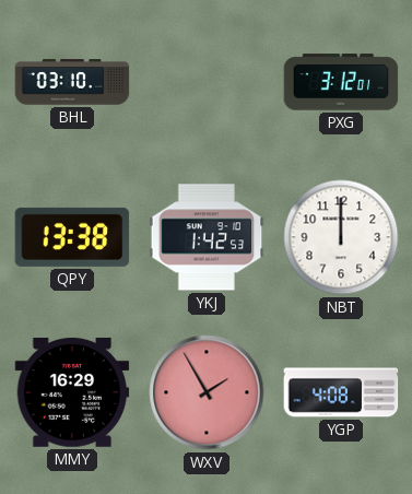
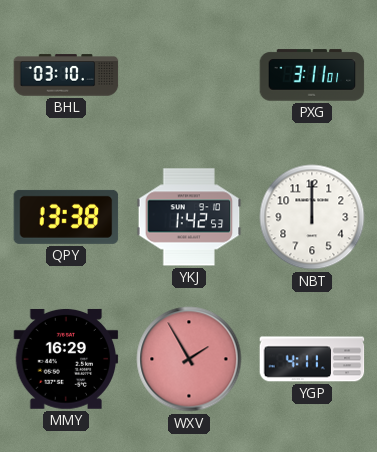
PXG: 3:12 -> 3:11 (312, 75)
YGP: 4:08 -> 4:11 (312, 359)
